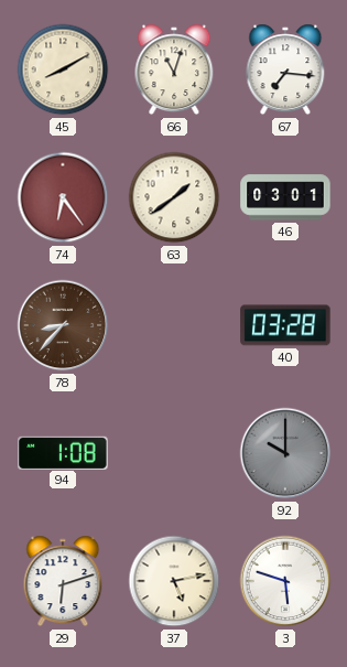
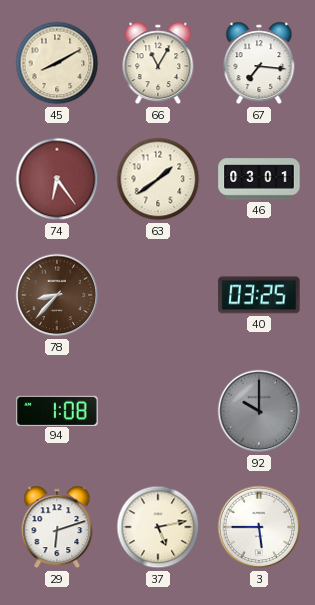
66: 11:03 -> 11:05 (158, 63)
40: 03:28 -> 03:25 (259, 295)
3: 5:48 -> 5:45 (259, 527)
